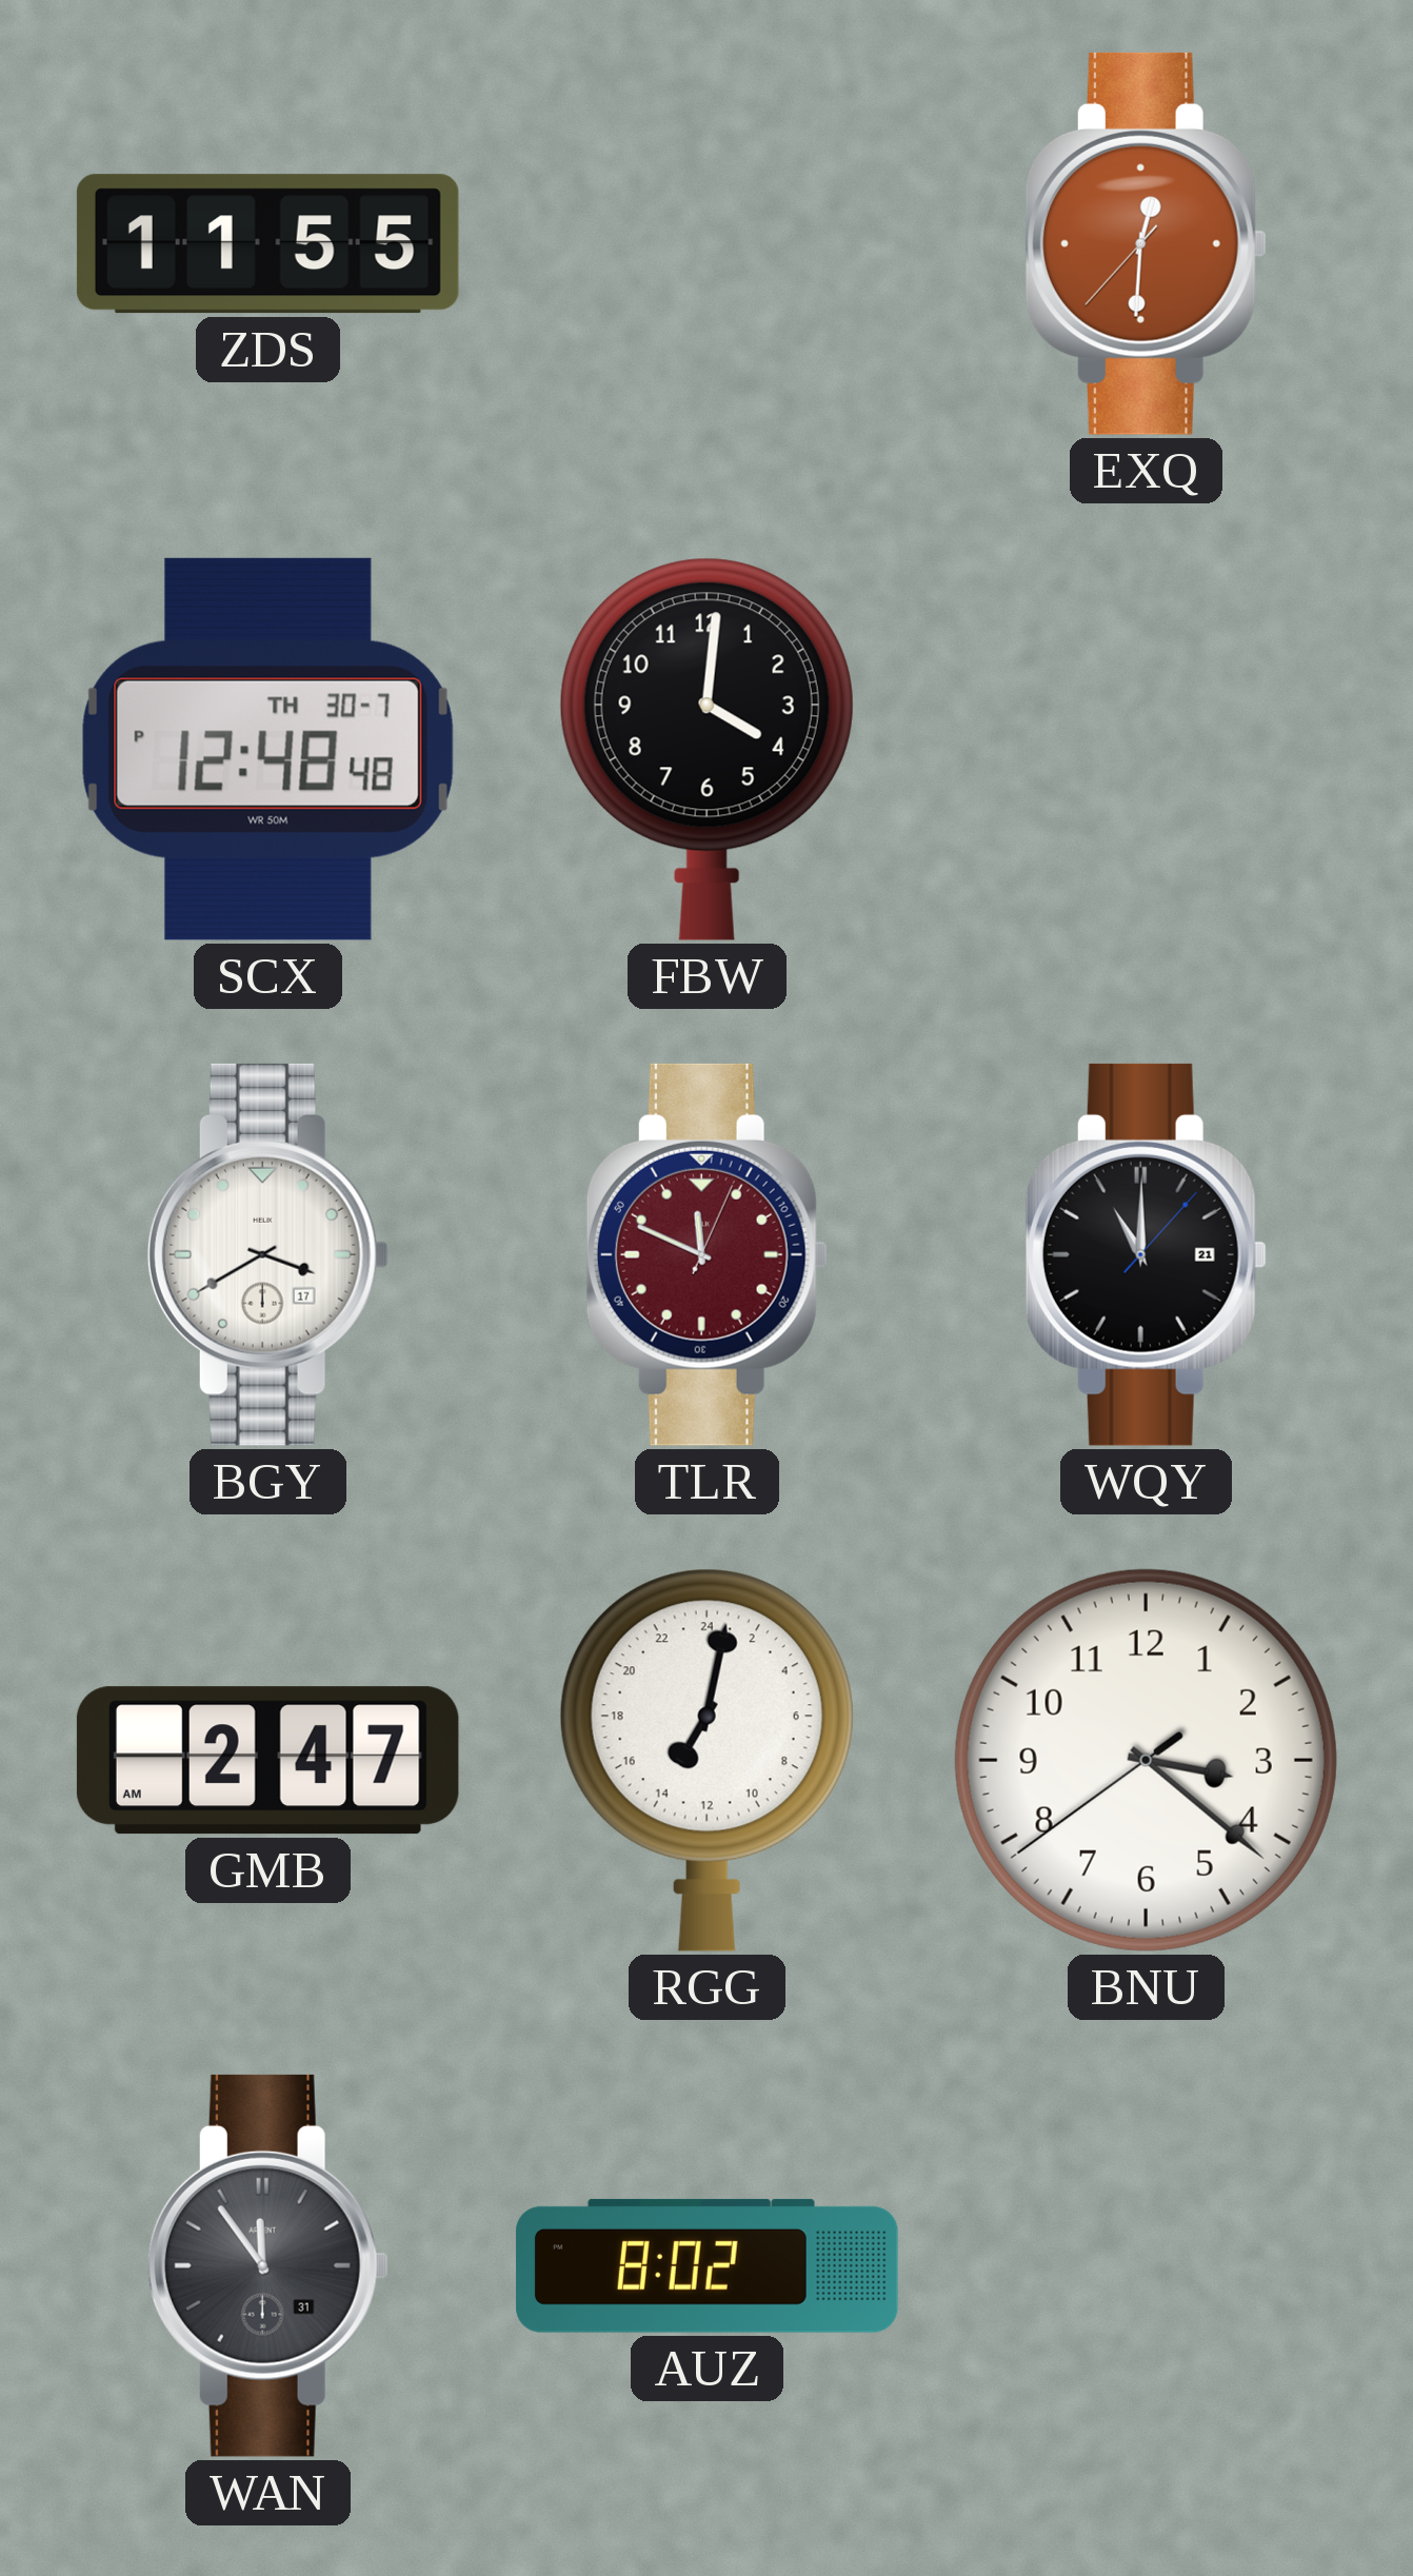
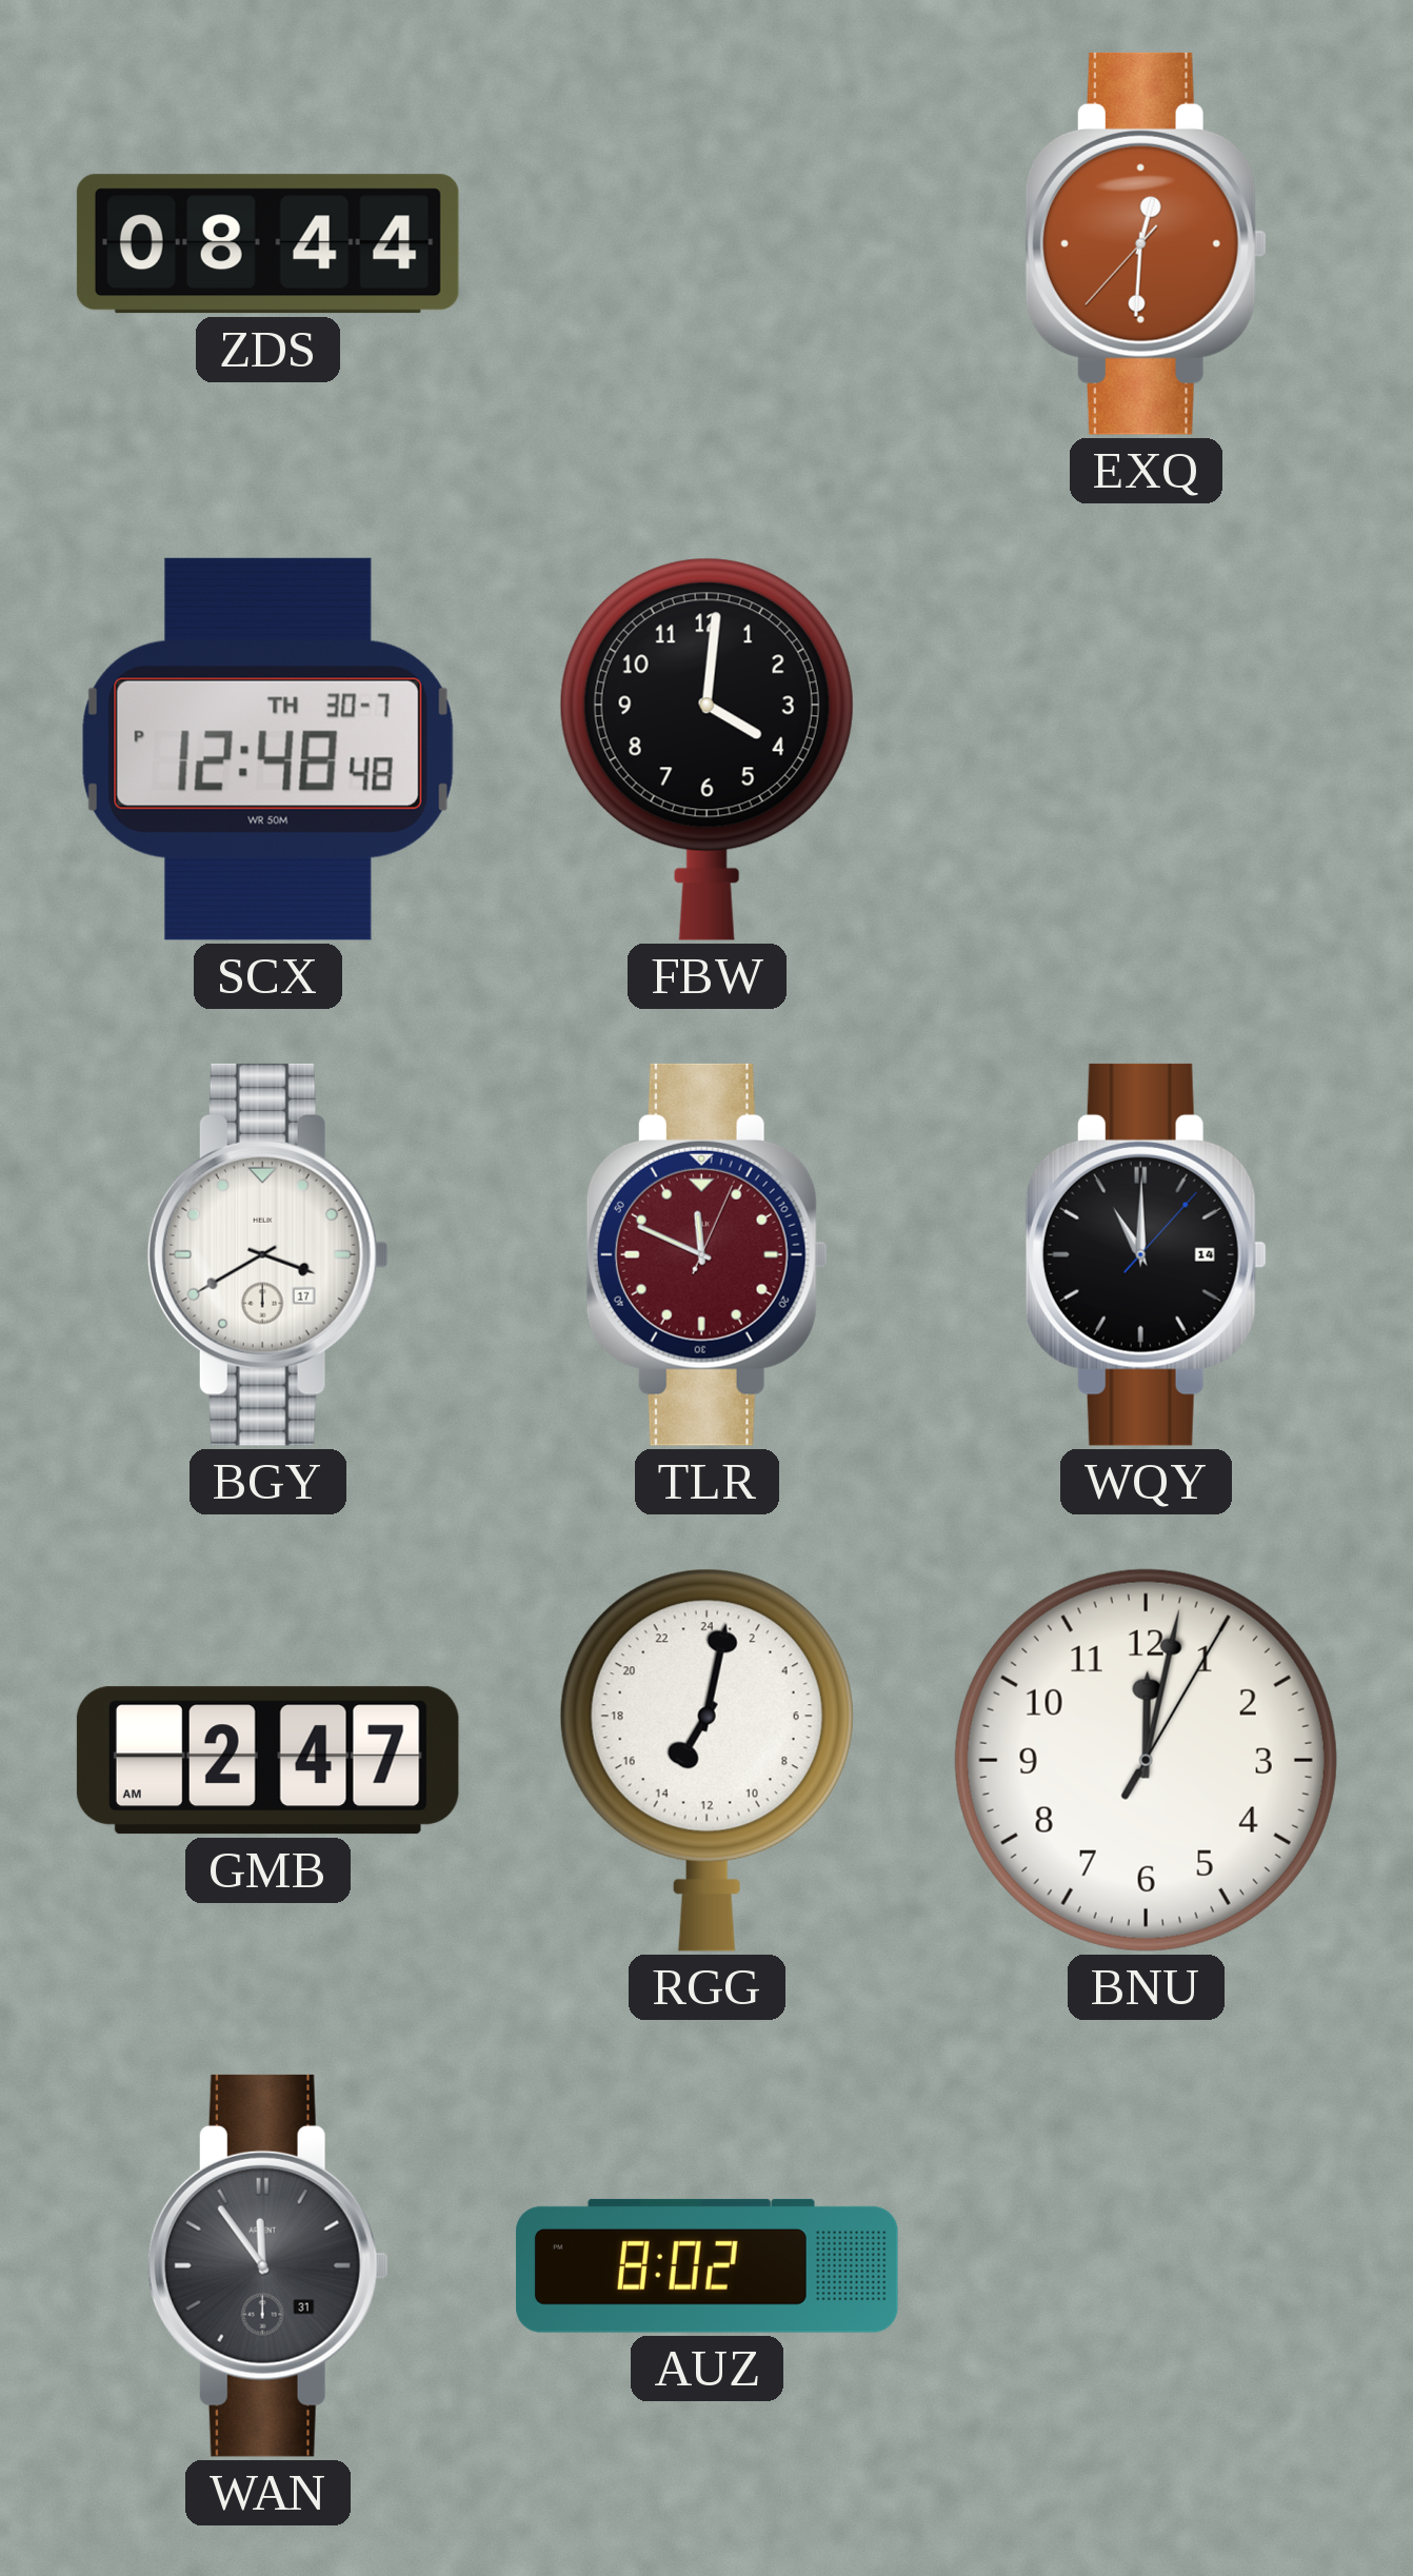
ZDS: 11:55 -> 08:44 (267, 244)
WQY date: 21 -> 14 (1146, 1254)
BNU: 3:21 -> 12:02 (1146, 1760)
